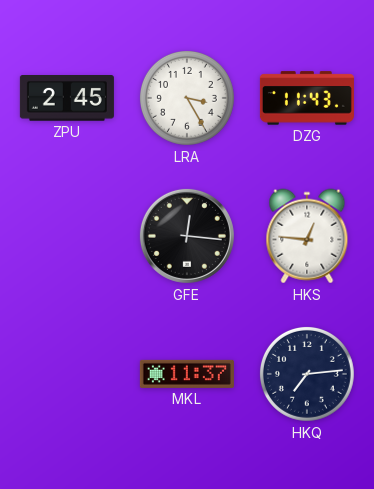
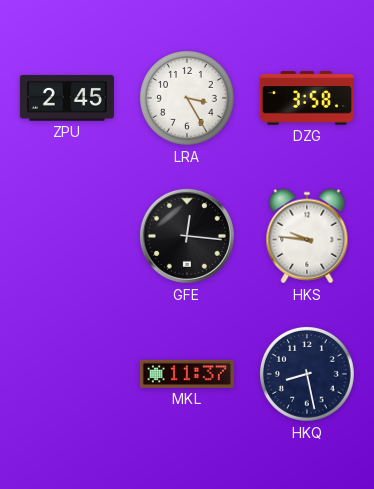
DZG: 11:43 -> 3:58 (307, 98)
HKS: 12:46 -> 9:46 (307, 236)
HKQ: 7:14 -> 8:28 (307, 374)
